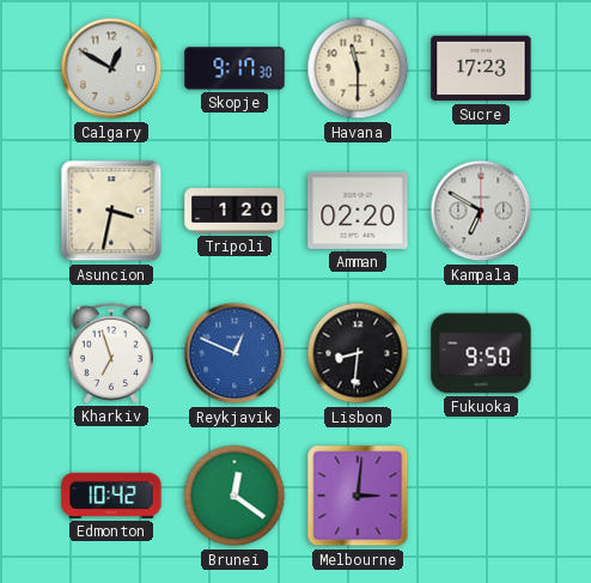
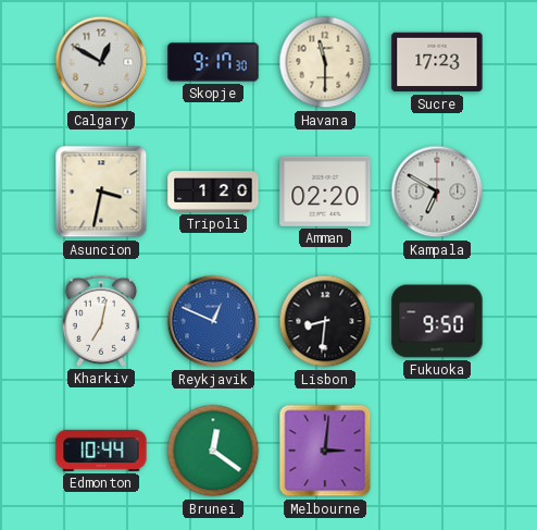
Kharkiv: 6:57 -> 7:02 (100, 321)
Edmonton: 10:42 -> 10:44 (101, 451)
